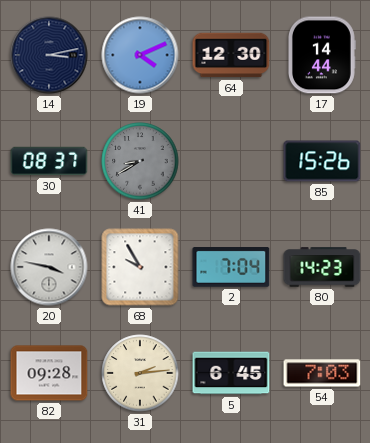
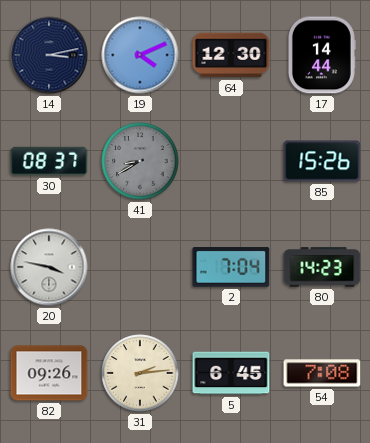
68: 9:55 -> none (140, 267)
82: 09:28 -> 09:26 (49, 373)
54: 7:03 -> 7:08 (322, 373)
